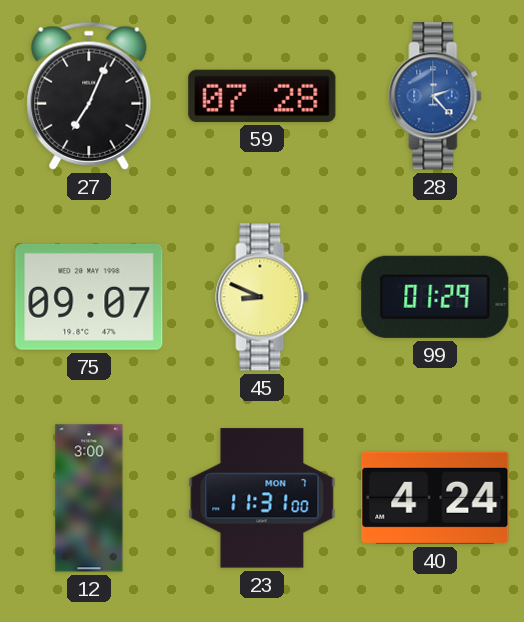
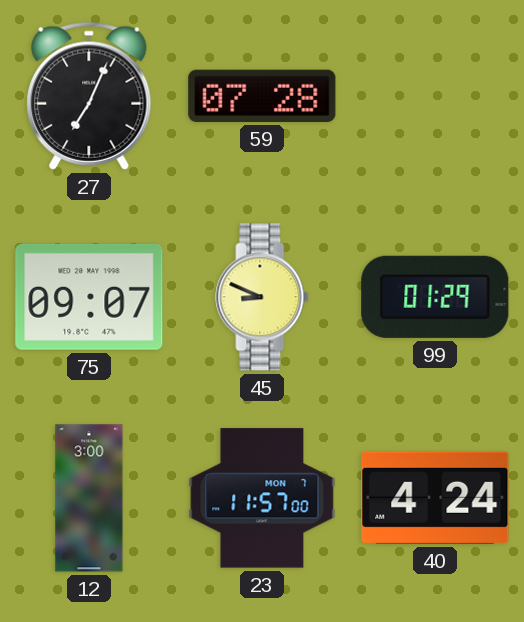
28: 2:23 -> none (435, 96)
23: 11:31 -> 11:57 (262, 498)
